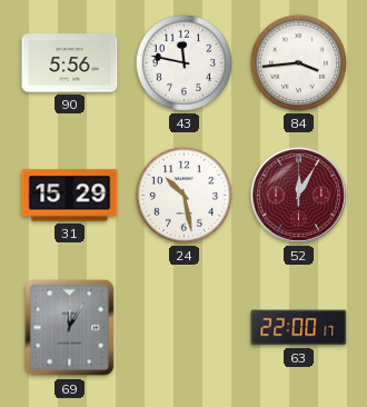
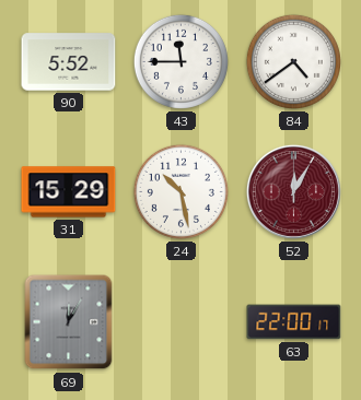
90: 5:56 -> 5:52 (69, 62)
43: 11:47 -> 11:45 (180, 61)
84: 3:44 -> 4:39 (293, 61)
